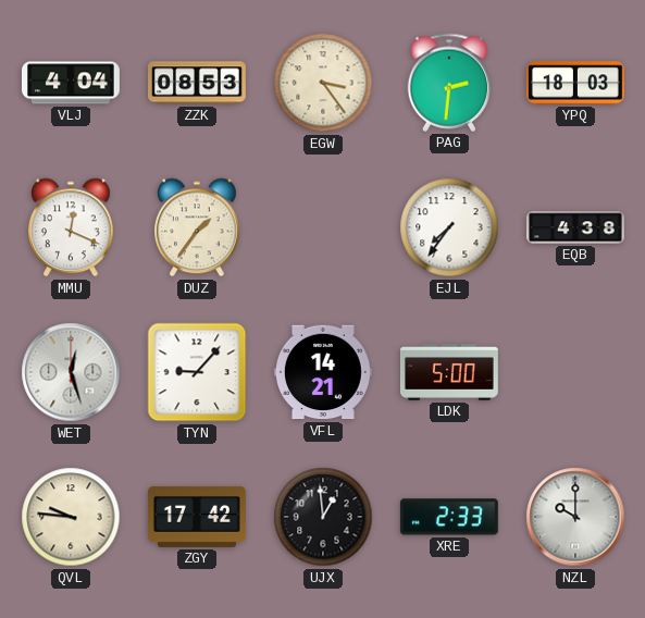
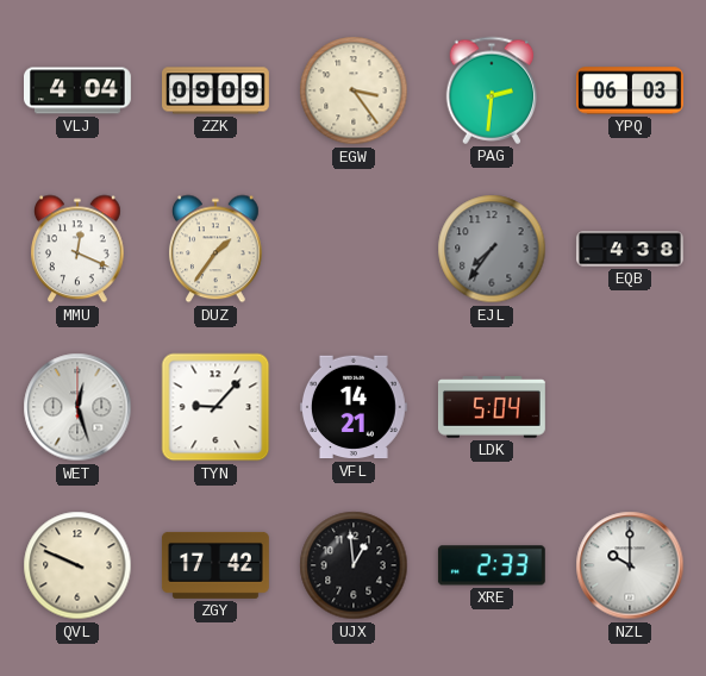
ZZK: 08:53 -> 09:09 (217, 90)
YPQ: 18:03 -> 06:03 (630, 90)
EJL dial: white -> grey (492, 249)
LDK: 5:00 -> 5:04 (492, 407)
QVL: 9:46 -> 9:49 (77, 565)
